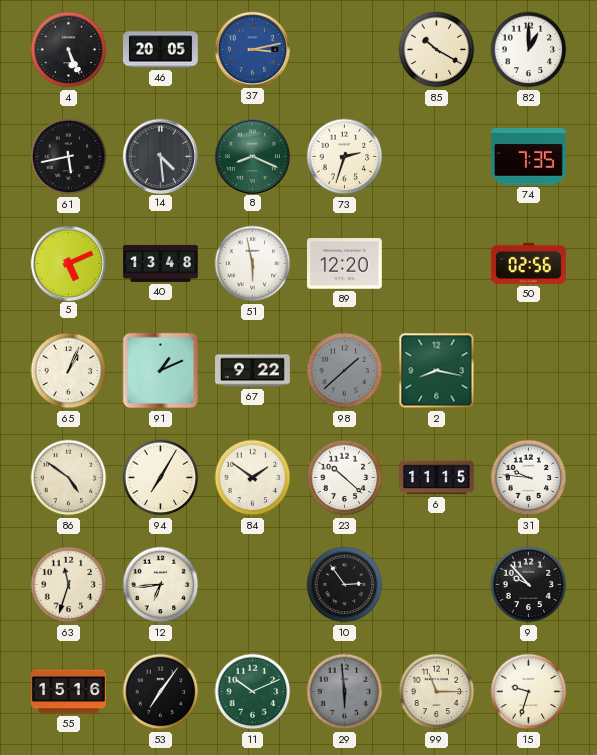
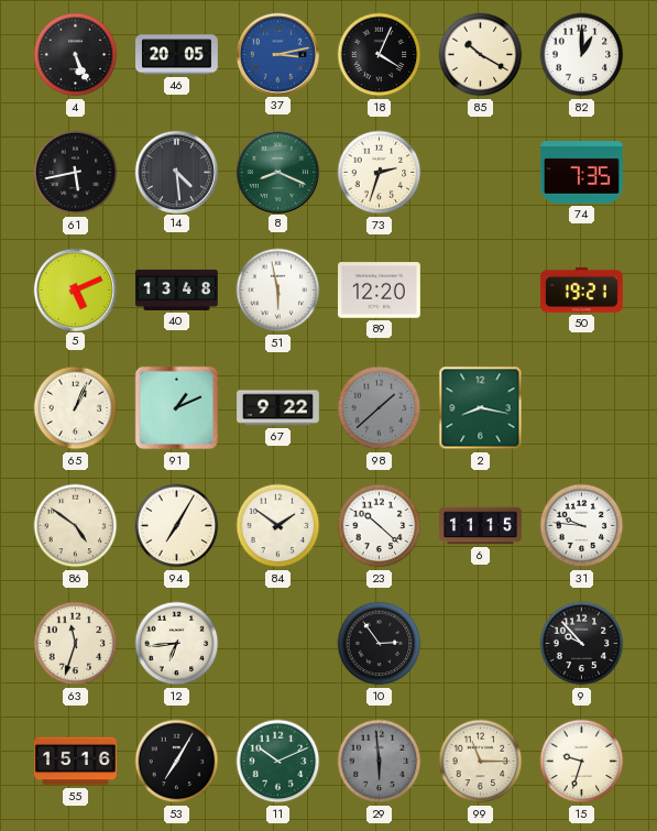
18: none -> 4:04 (380, 55)
50: 02:56 -> 19:21 (582, 289)
53: 7:06 -> 7:05 (177, 762)
